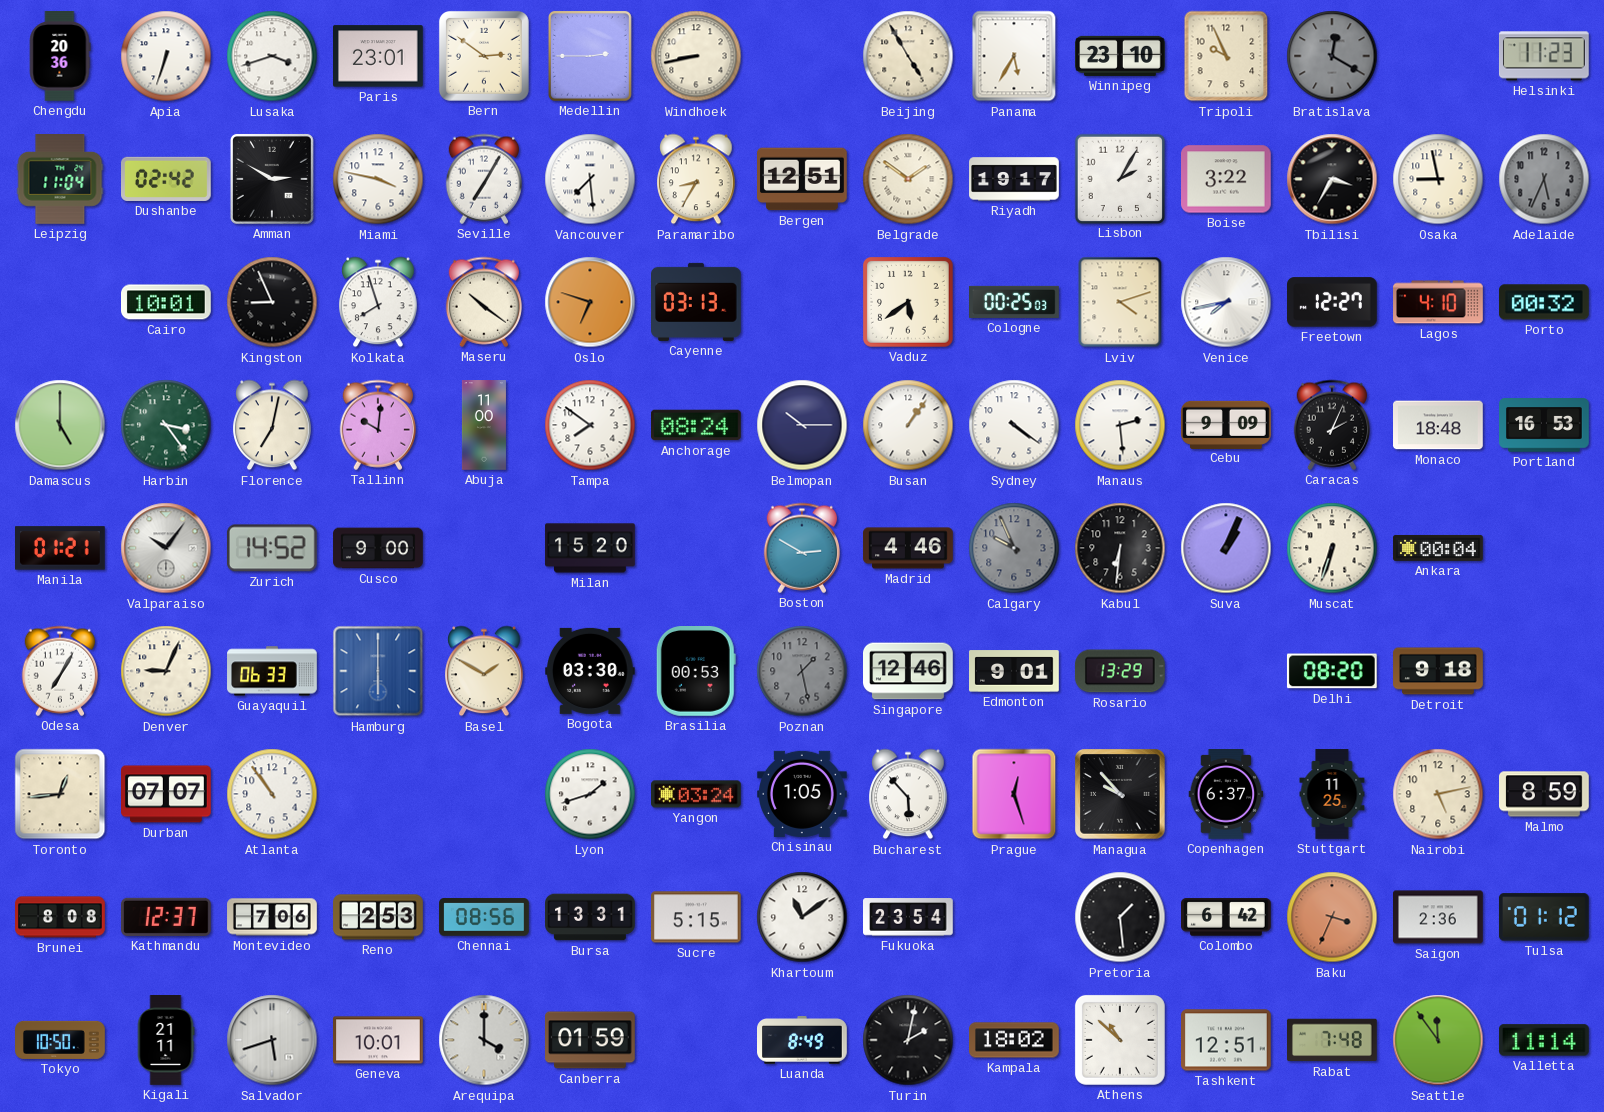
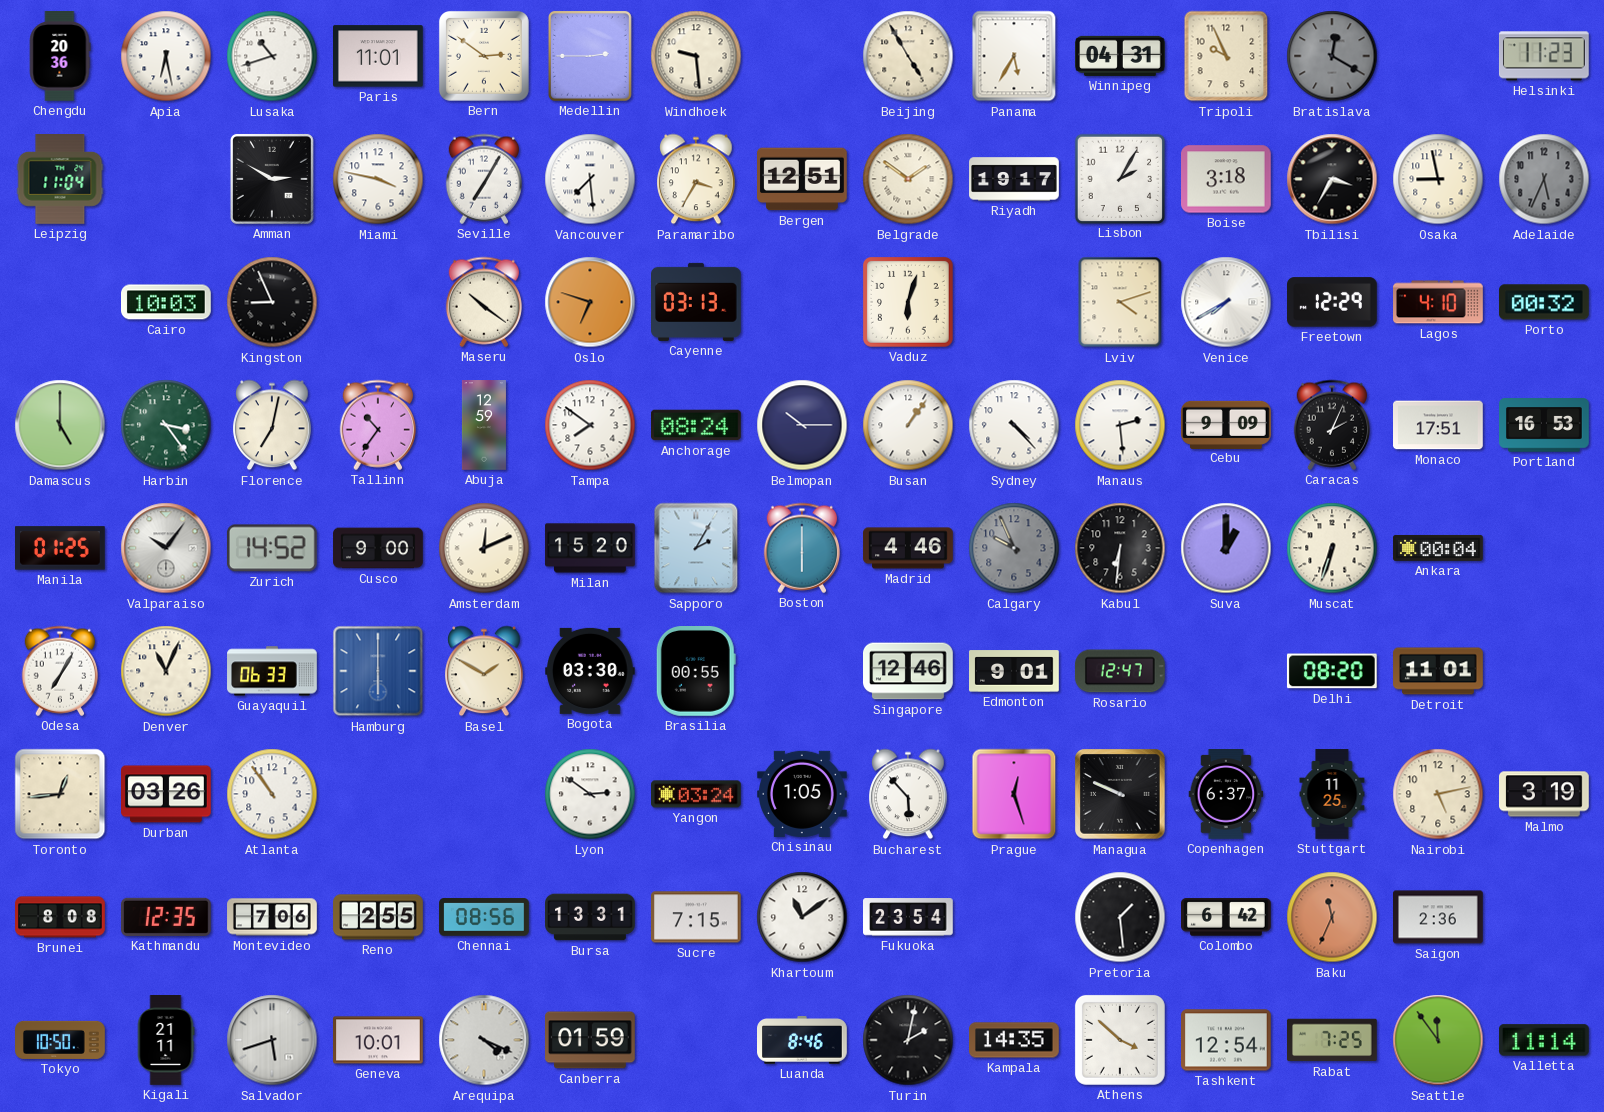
Apia: 6:33 -> 6:28 (166, 56)
Lusaka: 3:42 -> 10:42 (272, 56)
Paris: 23:01 -> 11:01 (379, 56)
Windhoek: 8:43 -> 9:29 (696, 56)
Winnipeg: 23:10 -> 04:31 (1120, 56)
Dushanbe: 02:42 -> none (167, 179)
Paramaribo: 8:35 -> 3:35 (696, 179)
Boise: 3:22 -> 3:18 (1227, 179)
Cairo: 10:01 -> 10:03 (167, 302)
Kolkata: 7:57 -> none (378, 302)
Vaduz: 5:39 -> 6:03 (909, 303)
Cologne: 00:25 -> none (1014, 302)
Venice: 7:43 -> 7:40 (1226, 302)
Freetown: 12:27 -> 12:29 (1333, 302)
Tallinn: 10:01 -> 10:36 (377, 425)
Abuja: 11:00 -> 12:59 (484, 425)
Sydney: 4:21 -> 4:23 (1014, 425)
Monaco: 18:48 -> 17:51 (1439, 425)
Manila: 01:21 -> 01:25 (61, 548)
Amsterdam: none -> 12:11 (484, 548)
Sapporo: none -> 2:05 (696, 548)
Boston: 2:50 -> 6:00 (801, 548)
Suva: 1:04 -> 1:00 (1226, 548)
Denver: 9:04 -> 11:04 (166, 671)
Brasilia: 00:53 -> 00:55 (696, 672)
Poznan: 1:28 -> none (802, 671)
Rosario: 13:29 -> 12:47 (1120, 671)
Detroit: 9:18 -> 11:01 (1438, 671)
Durban: 07:07 -> 03:26 (167, 794)
Lyon: 1:42 -> 2:51 (590, 794)
Managua: 9:53 -> 9:49 (1120, 794)
Malmo: 8:59 -> 3:19 (1545, 794)
Kathmandu: 12:37 -> 12:35 (167, 917)
Reno: 2:53 -> 2:55 (378, 917)
Sucre: 5:15 -> 7:15 (697, 917)
Baku: 3:34 -> 11:34 (1332, 917)
Tulsa: 01:12 -> none (1544, 917)
Arequipa: 4:00 -> 4:19 (484, 1040)
Luanda: 8:49 -> 8:46 (802, 1041)
Kampala: 18:02 -> 14:35 (1015, 1040)
Athens: 10:52 -> 3:52 (1120, 1040)
Tashkent: 12:51 -> 12:54 (1227, 1040)
Rabat: 7:48 -> 7:25 (1333, 1040)
